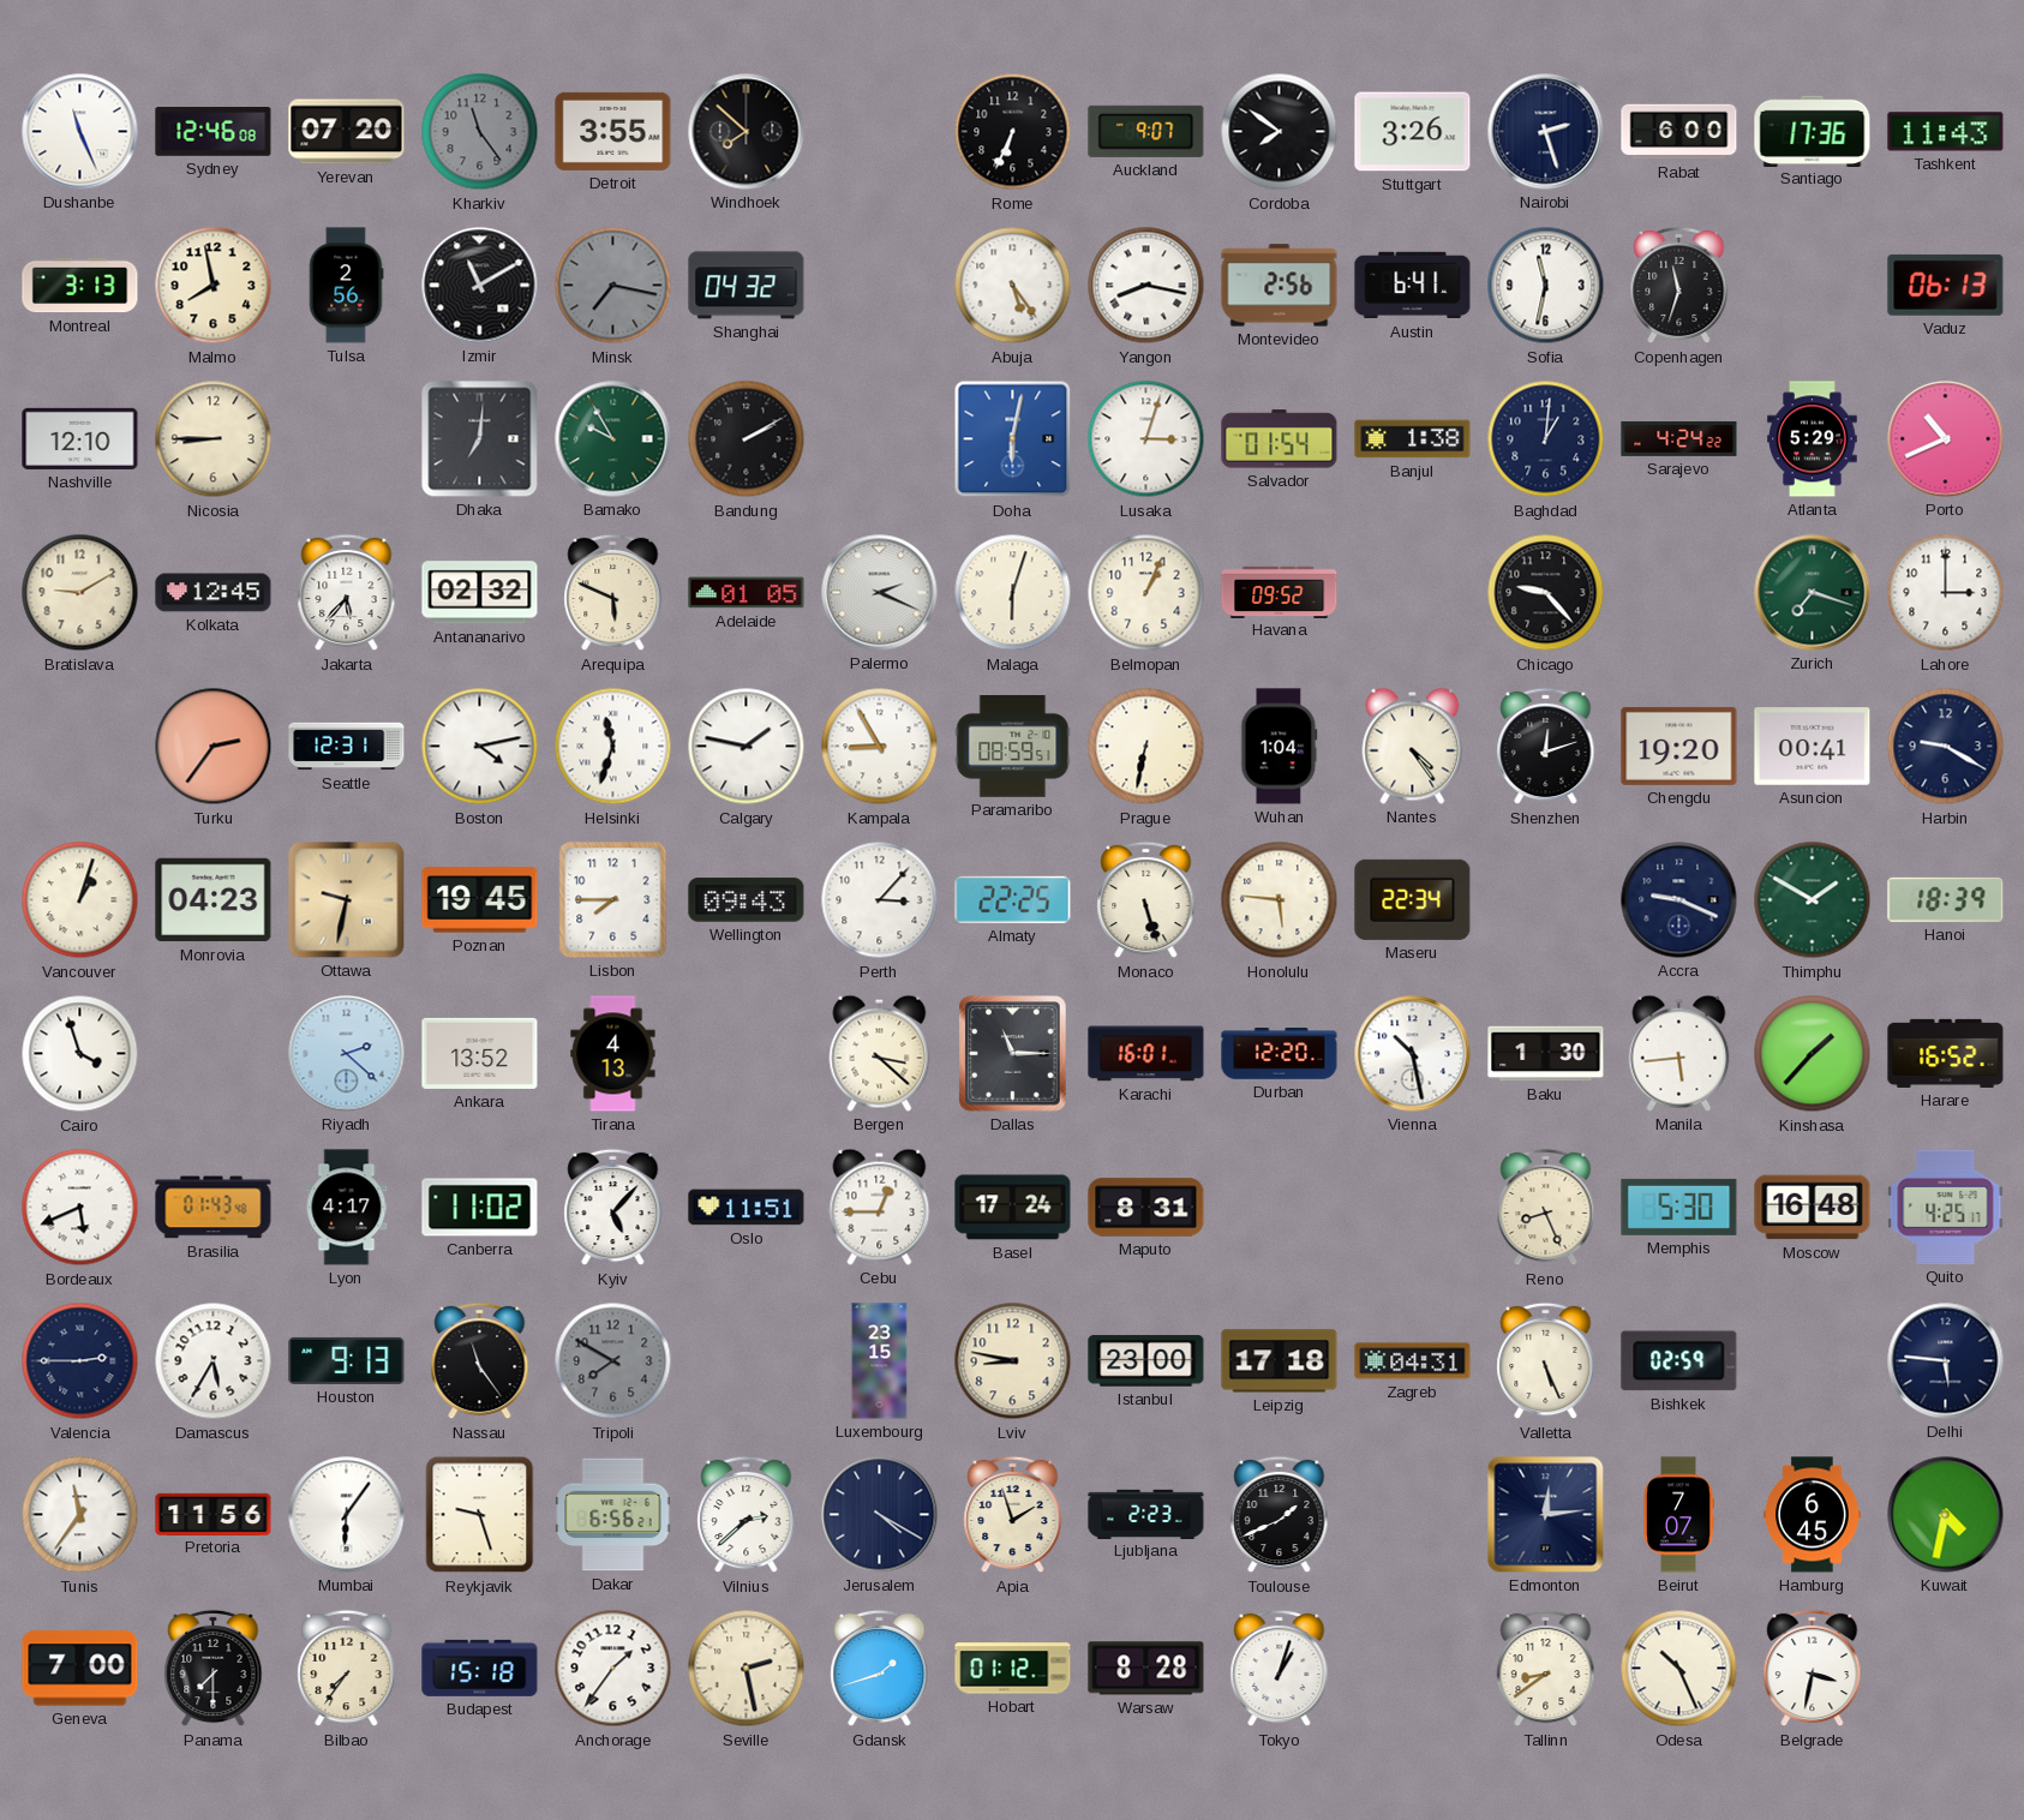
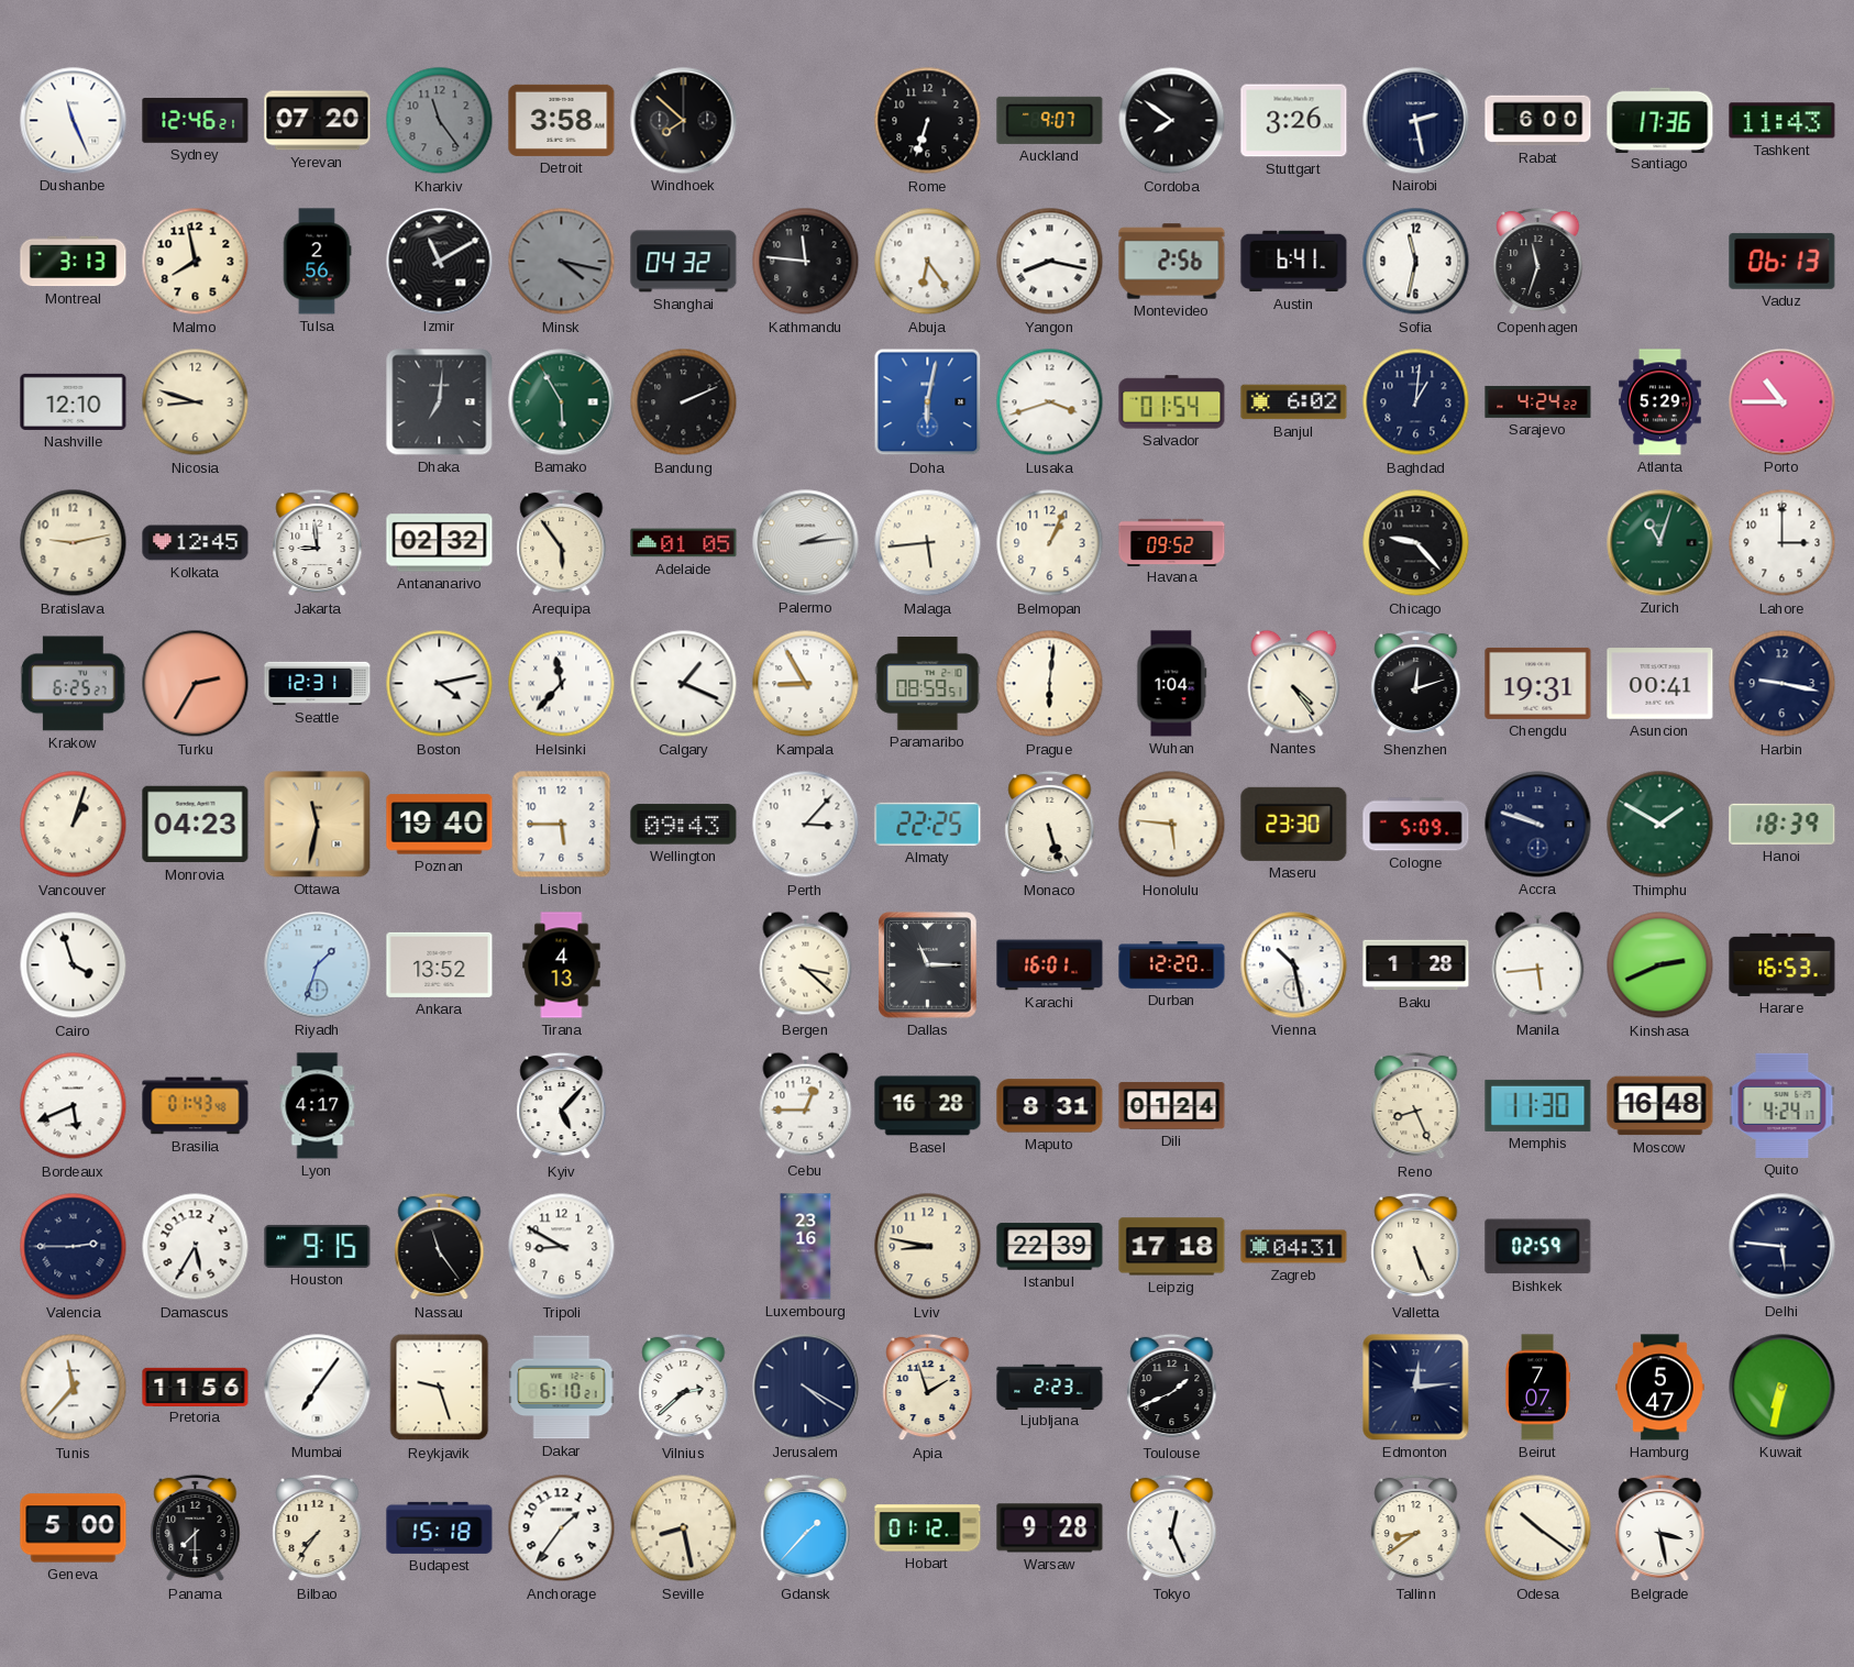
Sydney: 12:46:08 -> 12:46:21 (196, 121)
Detroit: 3:55 -> 3:58 (562, 120)
Rome: 6:34 -> 6:33 (928, 121)
Nairobi: 2:27 -> 2:28 (1416, 121)
Minsk: 7:17 -> 4:17 (562, 262)
Kathmandu: none -> 11:46 (806, 262)
Abuja: 5:24 -> 6:24 (928, 262)
Nicosia: 8:45 -> 8:48 (196, 402)
Bamako: 9:55 -> 5:55 (562, 402)
Bandung: 2:10 -> 2:11 (684, 402)
Lusaka: 3:03 -> 3:42 (1050, 402)
Banjul: 1:38 -> 6:02 (1294, 402)
Porto: 10:41 -> 10:45 (1783, 402)
Bratislava: 9:10 -> 9:13 (74, 543)
Jakarta: 5:37 -> 8:59 (318, 543)
Arequipa: 5:49 -> 5:54 (562, 543)
Palermo: 2:19 -> 2:14 (806, 543)
Malaga: 6:03 -> 5:44 (928, 543)
Zurich: 7:18 -> 11:03 (1660, 543)
Krakow: none -> 6:25 (74, 684)
Turku: 2:36 -> 2:35 (196, 684)
Helsinki: 11:33 -> 11:37 (562, 684)
Calgary: 1:47 -> 1:19 (684, 684)
Prague: 6:32 -> 6:01 (1050, 684)
Chengdu: 19:20 -> 19:31 (1538, 683)
Harbin: 9:20 -> 9:17 (1783, 684)
Ottawa: 9:32 -> 11:32 (318, 825)
Poznan: 19:45 -> 19:40 (440, 825)
Lisbon: 7:45 -> 5:45 (562, 825)
Maseru: 22:34 -> 23:30 (1294, 824)
Cologne: none -> 5:09 (1416, 825)
Accra: 9:19 -> 9:48 (1538, 825)
Riyadh: 2:22 -> 1:33 (318, 965)
Baku: 1:30 -> 1:28 (1416, 965)
Kinshasa: 1:37 -> 2:41 (1660, 965)
Harare: 16:52 -> 16:53 (1783, 964)
Canberra: 11:02 -> none (480, 1208)
Oslo: 11:51 -> none (747, 1208)
Basel: 17:24 -> 16:28 (928, 1106)
Dili: none -> 01:24 (1172, 1106)
Memphis: 5:30 -> 11:30 (1538, 1105)
Quito: 4:25 -> 4:24 (1783, 1105)
Houston: 9:13 -> 9:15 (318, 1246)
Tripoli: 7:50 -> 8:50 (562, 1247)
Tripoli dial: grey -> white (562, 1247)
Luxembourg: 23:15 -> 23:16 (806, 1247)
Istanbul: 23:00 -> 22:39 (1050, 1247)
Tunis: 11:36 -> 11:37 (74, 1388)
Mumbai: 6:06 -> 7:06 (318, 1388)
Dakar: 6:56 -> 6:10 (562, 1388)
Hamburg: 6:45 -> 5:47 (1660, 1388)
Kuwait: 4:32 -> 6:32 (1783, 1388)
Geneva: 7:00 -> 5:00 (74, 1528)
Seville: 2:28 -> 8:28 (684, 1528)
Gdansk: 1:42 -> 1:37 (806, 1528)
Warsaw: 8:28 -> 9:28 (1050, 1528)
Tokyo: 1:03 -> 12:26 (1172, 1528)
Odesa: 10:26 -> 10:21 (1538, 1528)
Belgrade: 3:32 -> 3:28 (1660, 1528)
